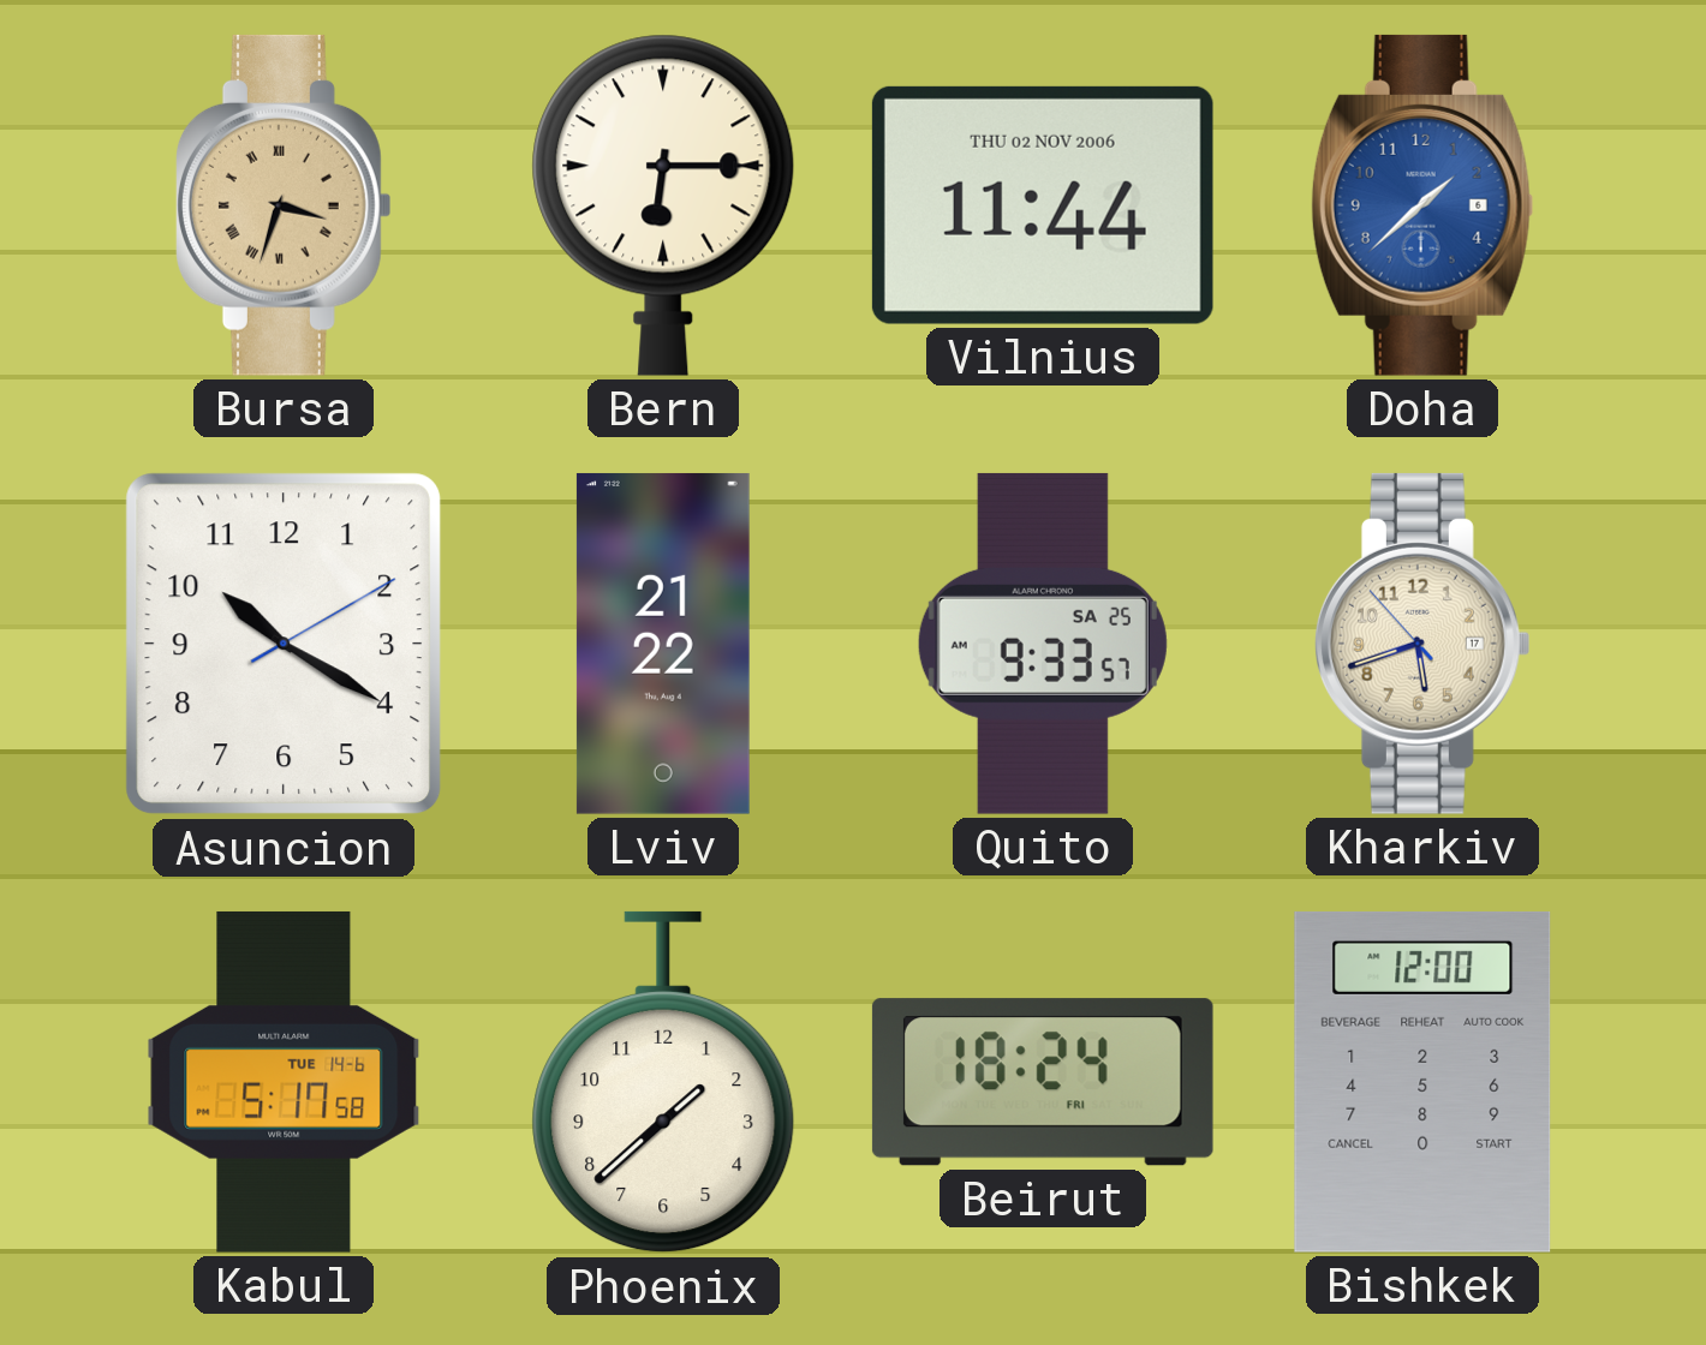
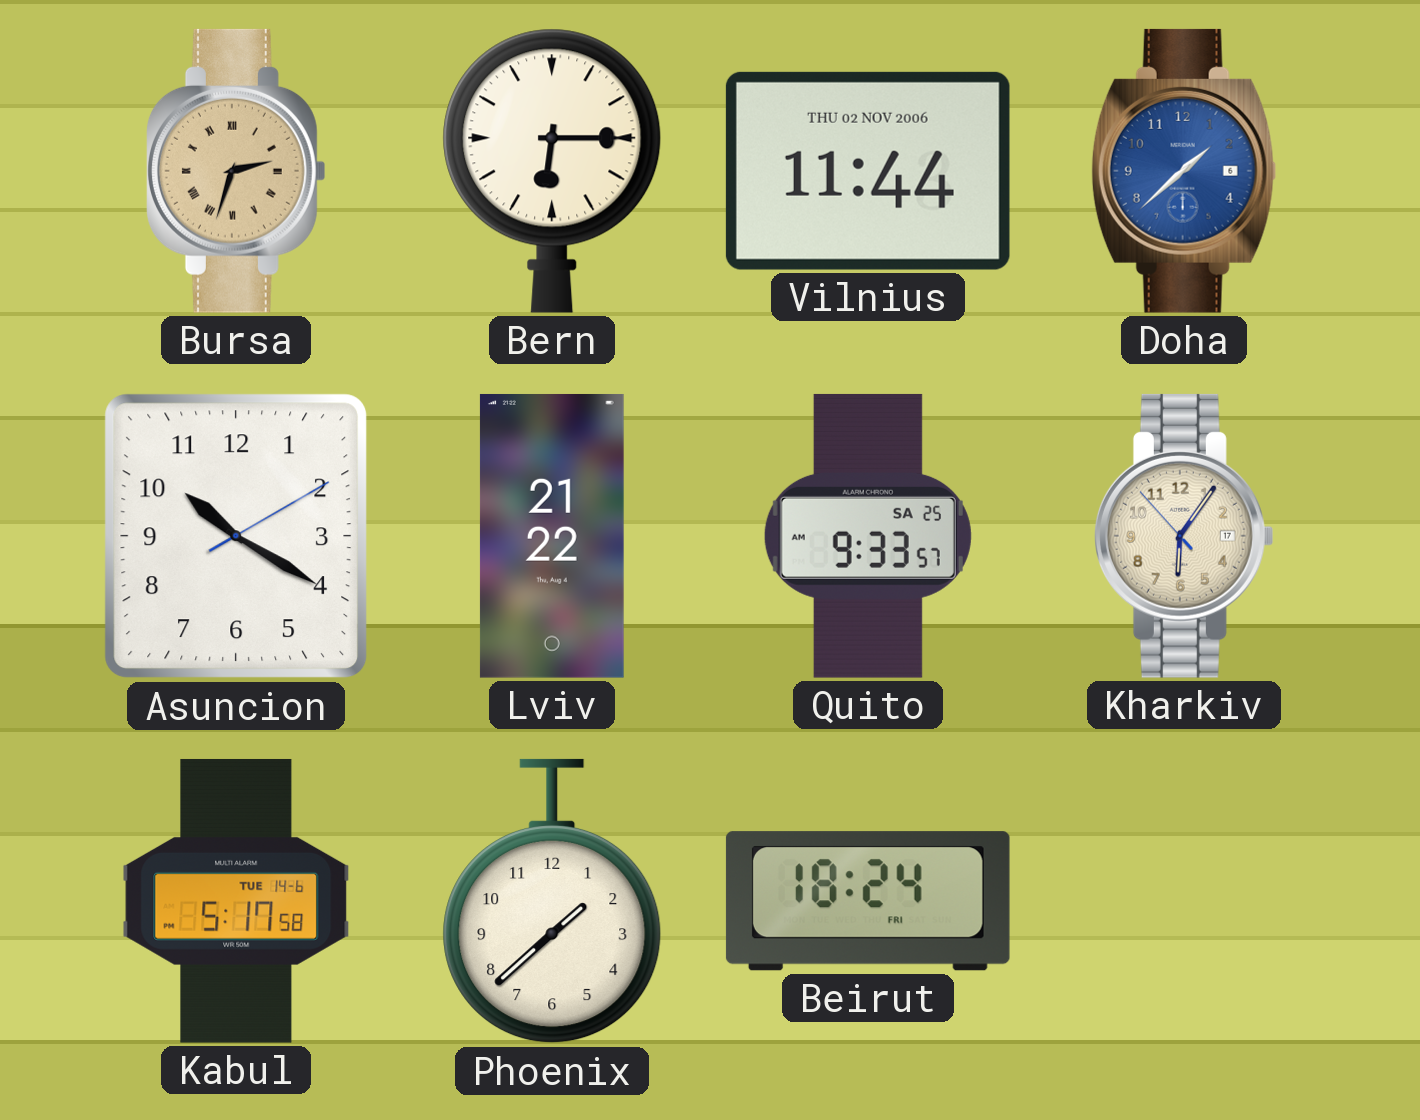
Bursa: 3:33 -> 2:33 (236, 171)
Kharkiv: 5:41 -> 6:05 (1184, 536)
Bishkek: 12:00 -> none (1422, 1082)
